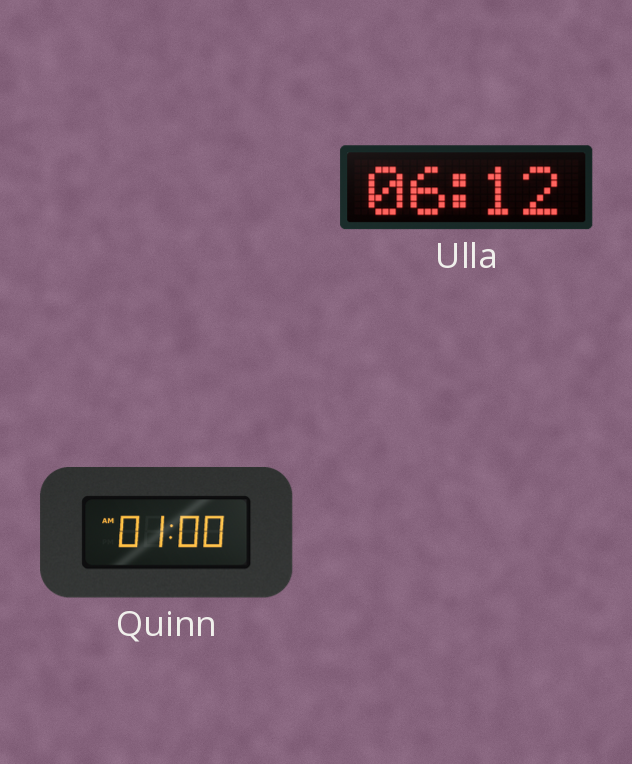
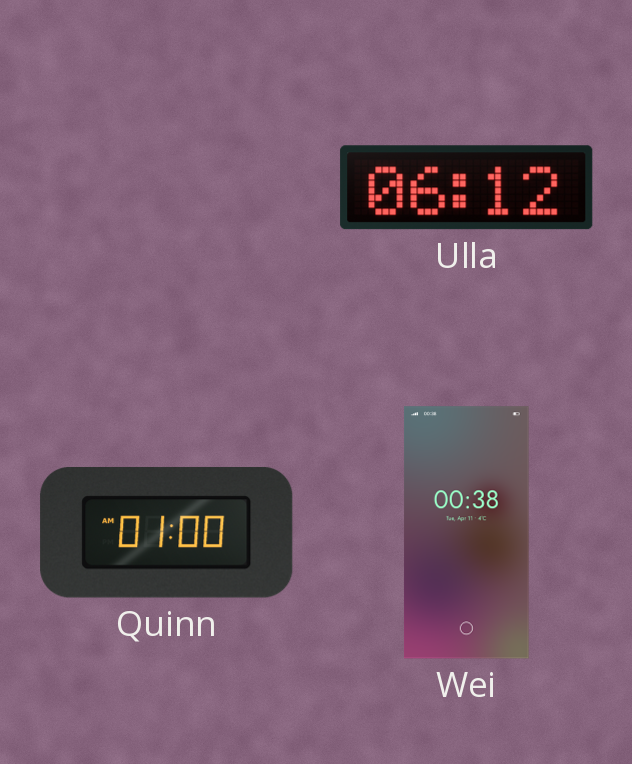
Wei: none -> 00:38 (466, 533)
